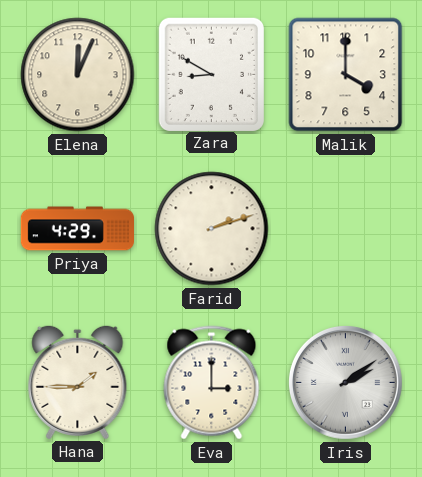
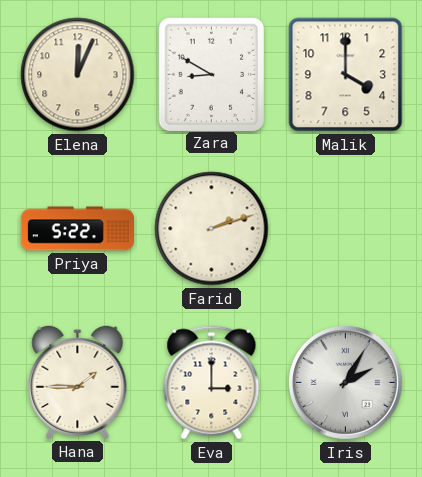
Priya: 4:29 -> 5:22 (77, 229)
Iris: 2:09 -> 2:05 (346, 383)
